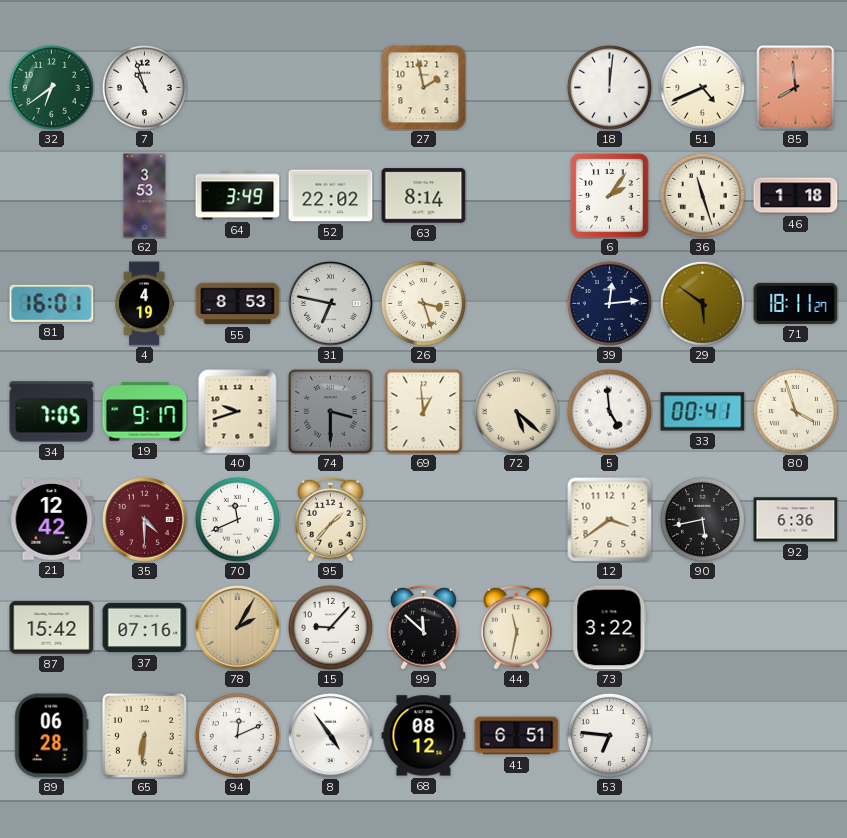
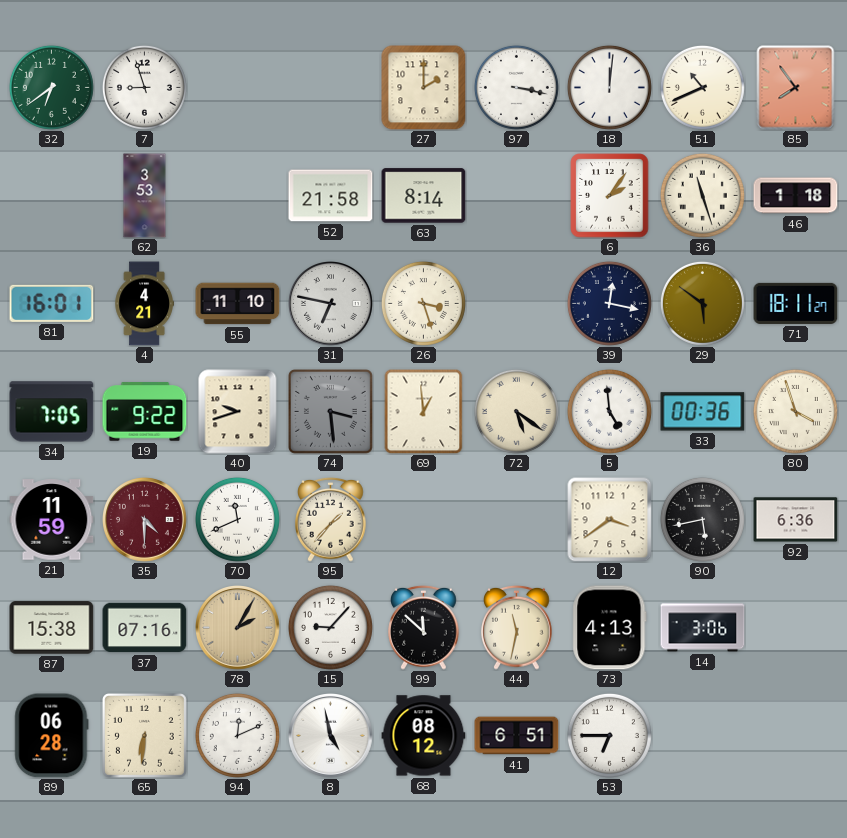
7: 10:57 -> 8:57 (144, 87)
27: 1:58 -> 2:00 (424, 88)
97: none -> 3:17 (516, 87)
51: 4:41 -> 10:41 (702, 87)
85: 7:59 -> 7:54 (796, 88)
64: 3:49 -> none (238, 196)
52: 22:02 -> 21:58 (331, 196)
4: 4:19 -> 4:21 (144, 304)
55: 8:53 -> 11:10 (238, 304)
39: 12:14 -> 12:17 (609, 303)
19: 9:17 -> 9:22 (145, 412)
74: 3:30 -> 3:29 (330, 411)
72: 5:22 -> 5:21 (516, 411)
33: 00:41 -> 00:36 (703, 412)
21: 12:42 -> 11:59 (52, 520)
87: 15:42 -> 15:38 (52, 628)
73: 3:22 -> 4:13 (610, 628)
14: none -> 3:06 (703, 628)
8: 4:54 -> 4:58 (331, 736)
53: 6:46 -> 6:45 (609, 735)
